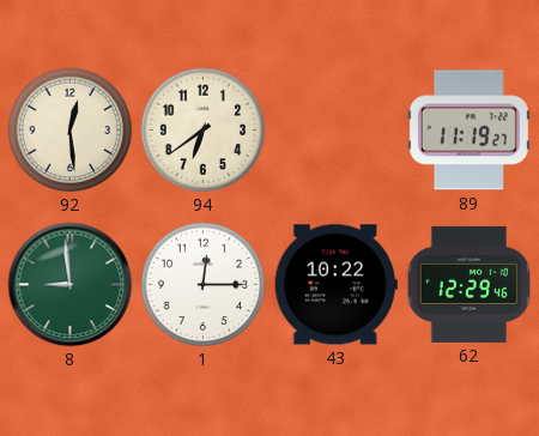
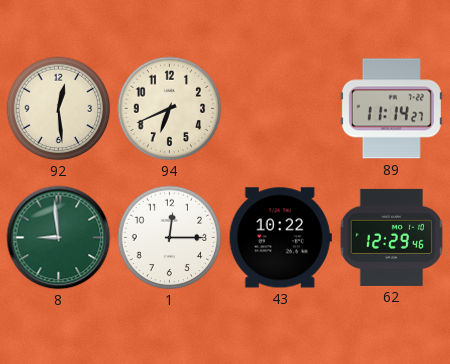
94: 6:39 -> 6:41 (170, 109)
89: 11:19 -> 11:14 (391, 109)
